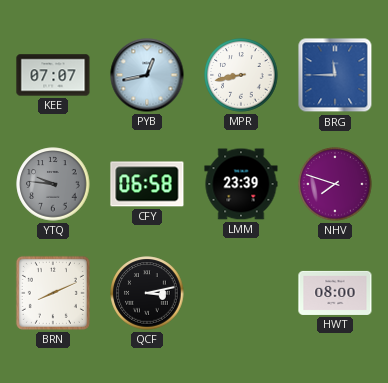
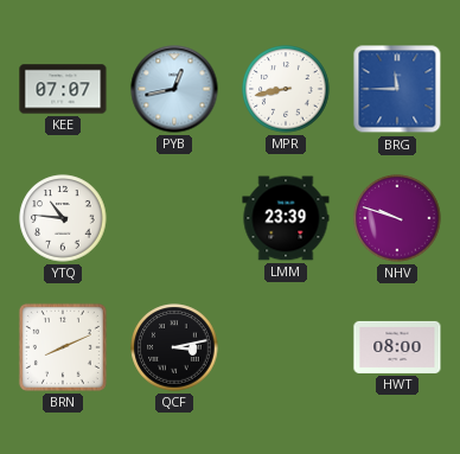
YTQ: 9:46 -> 10:46 (63, 218)
YTQ dial: grey -> white (63, 218)
CFY: 06:58 -> none (147, 184)
NHV: 7:48 -> 9:48 (397, 218)
